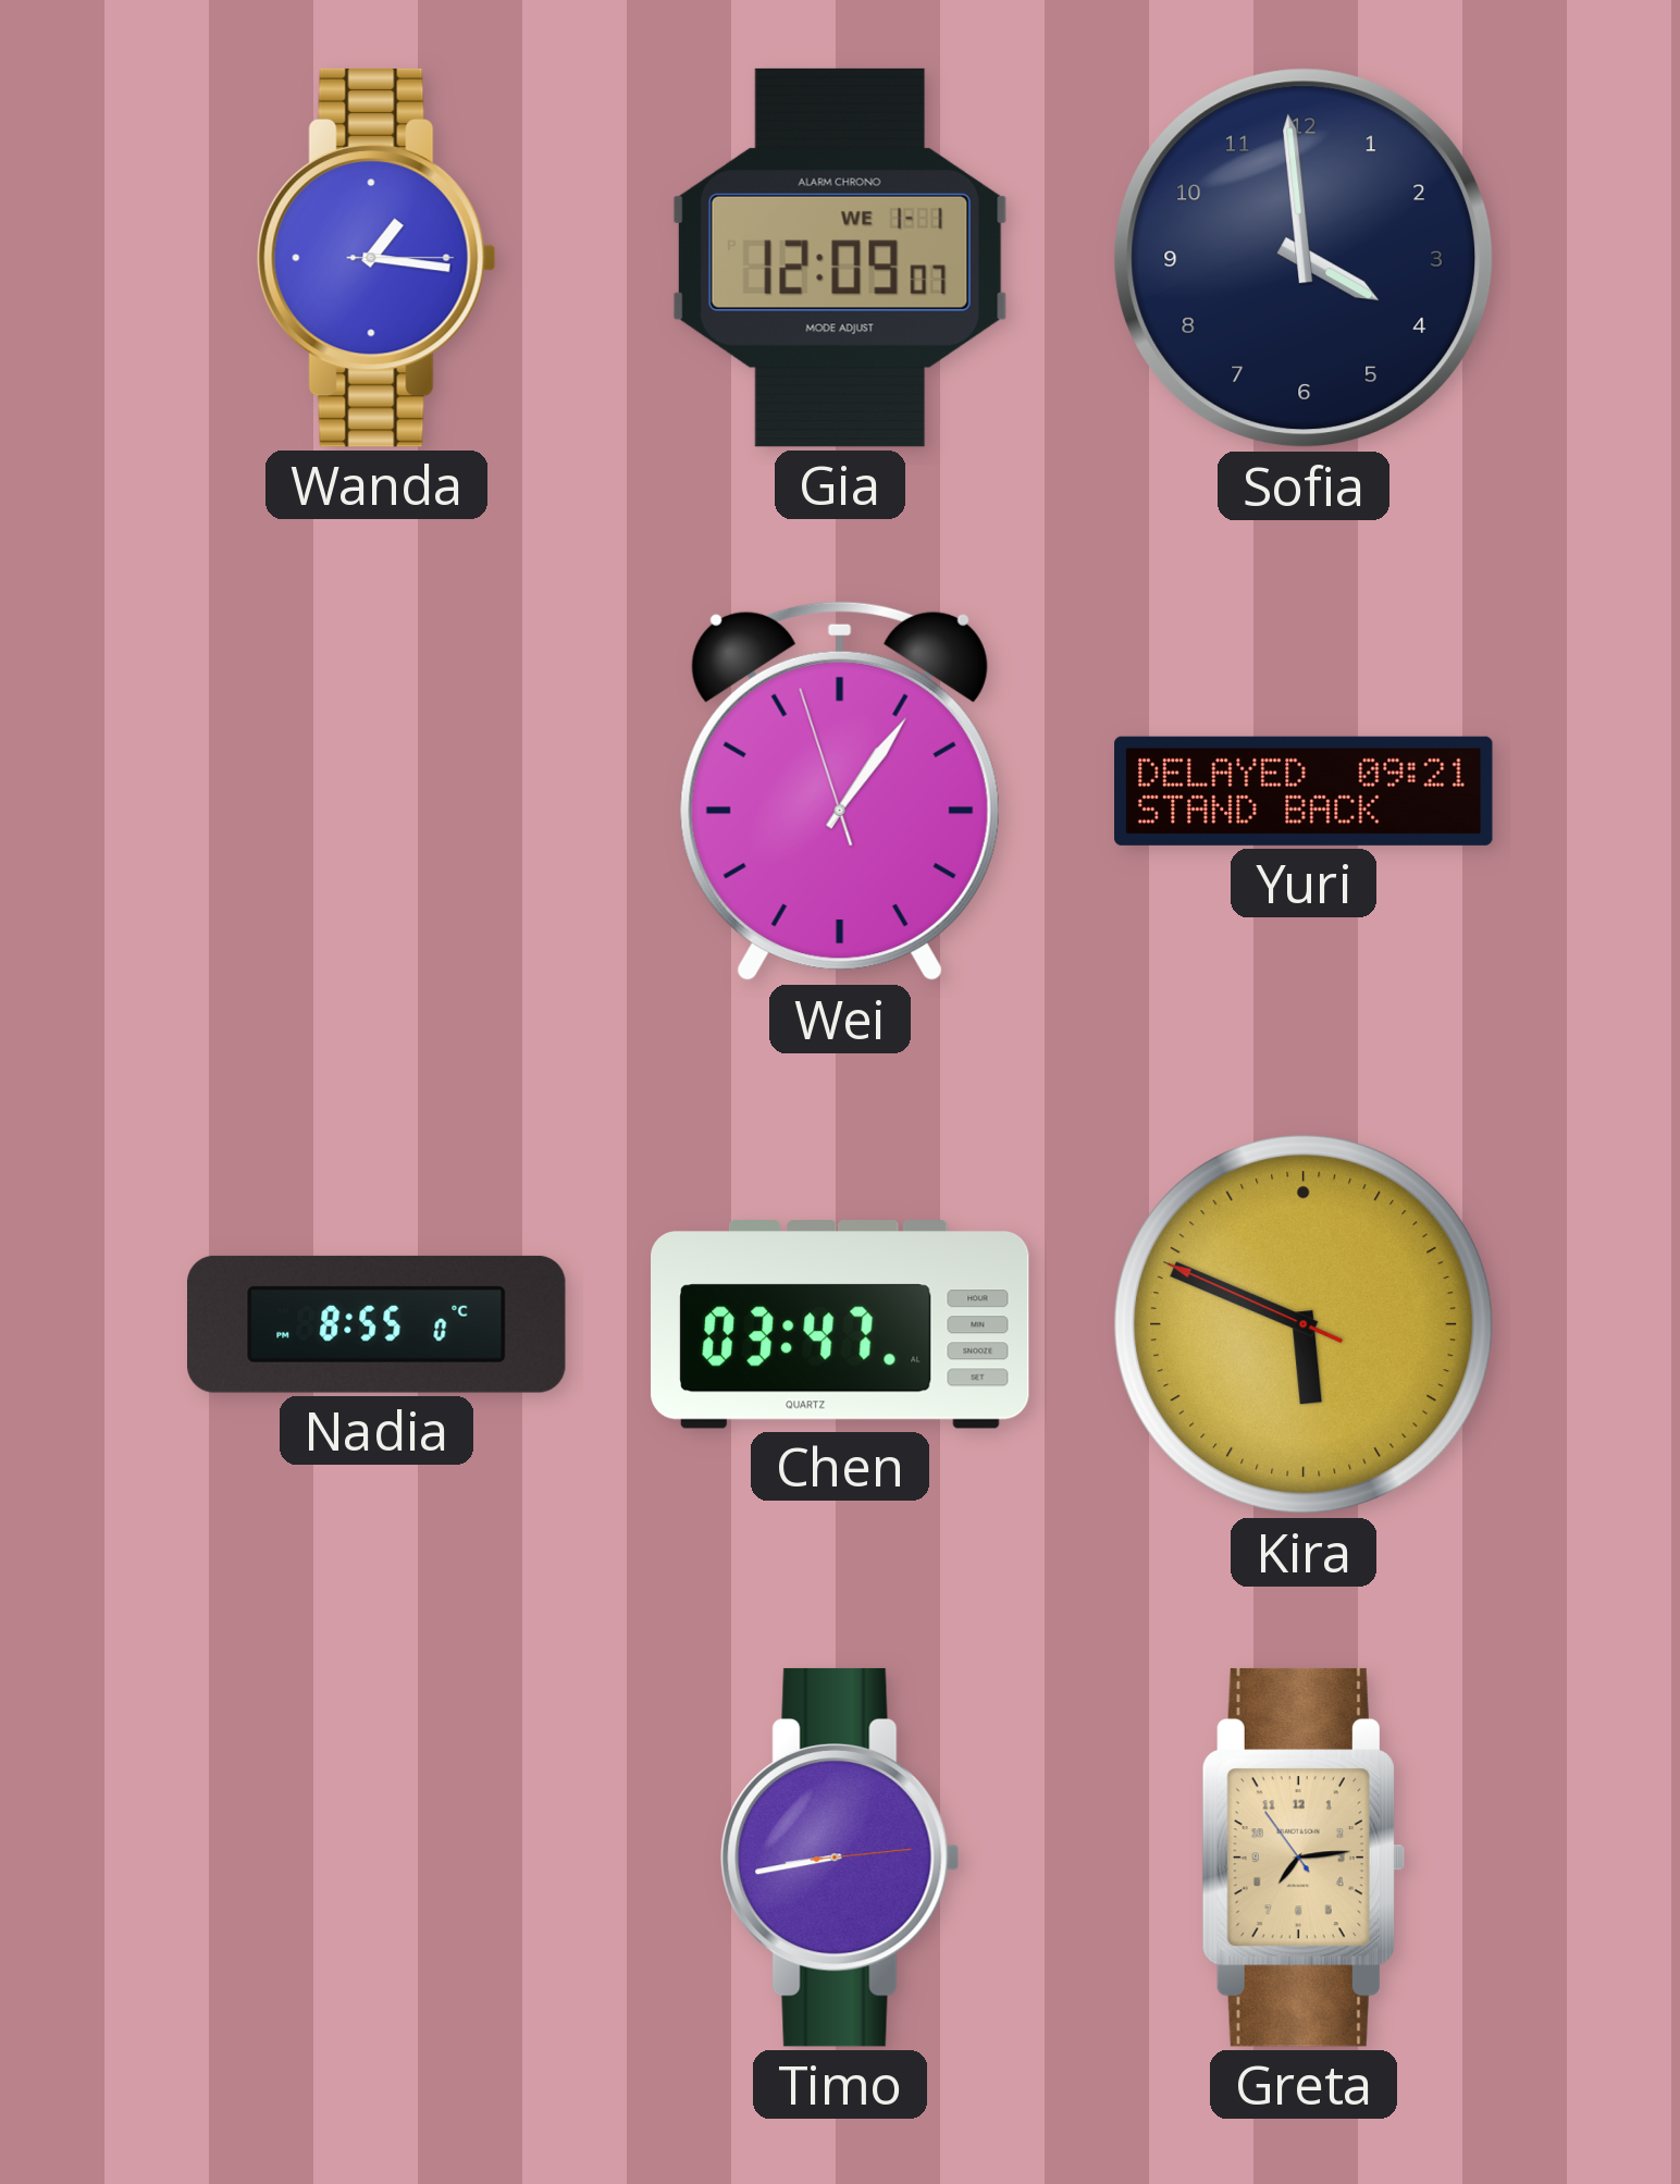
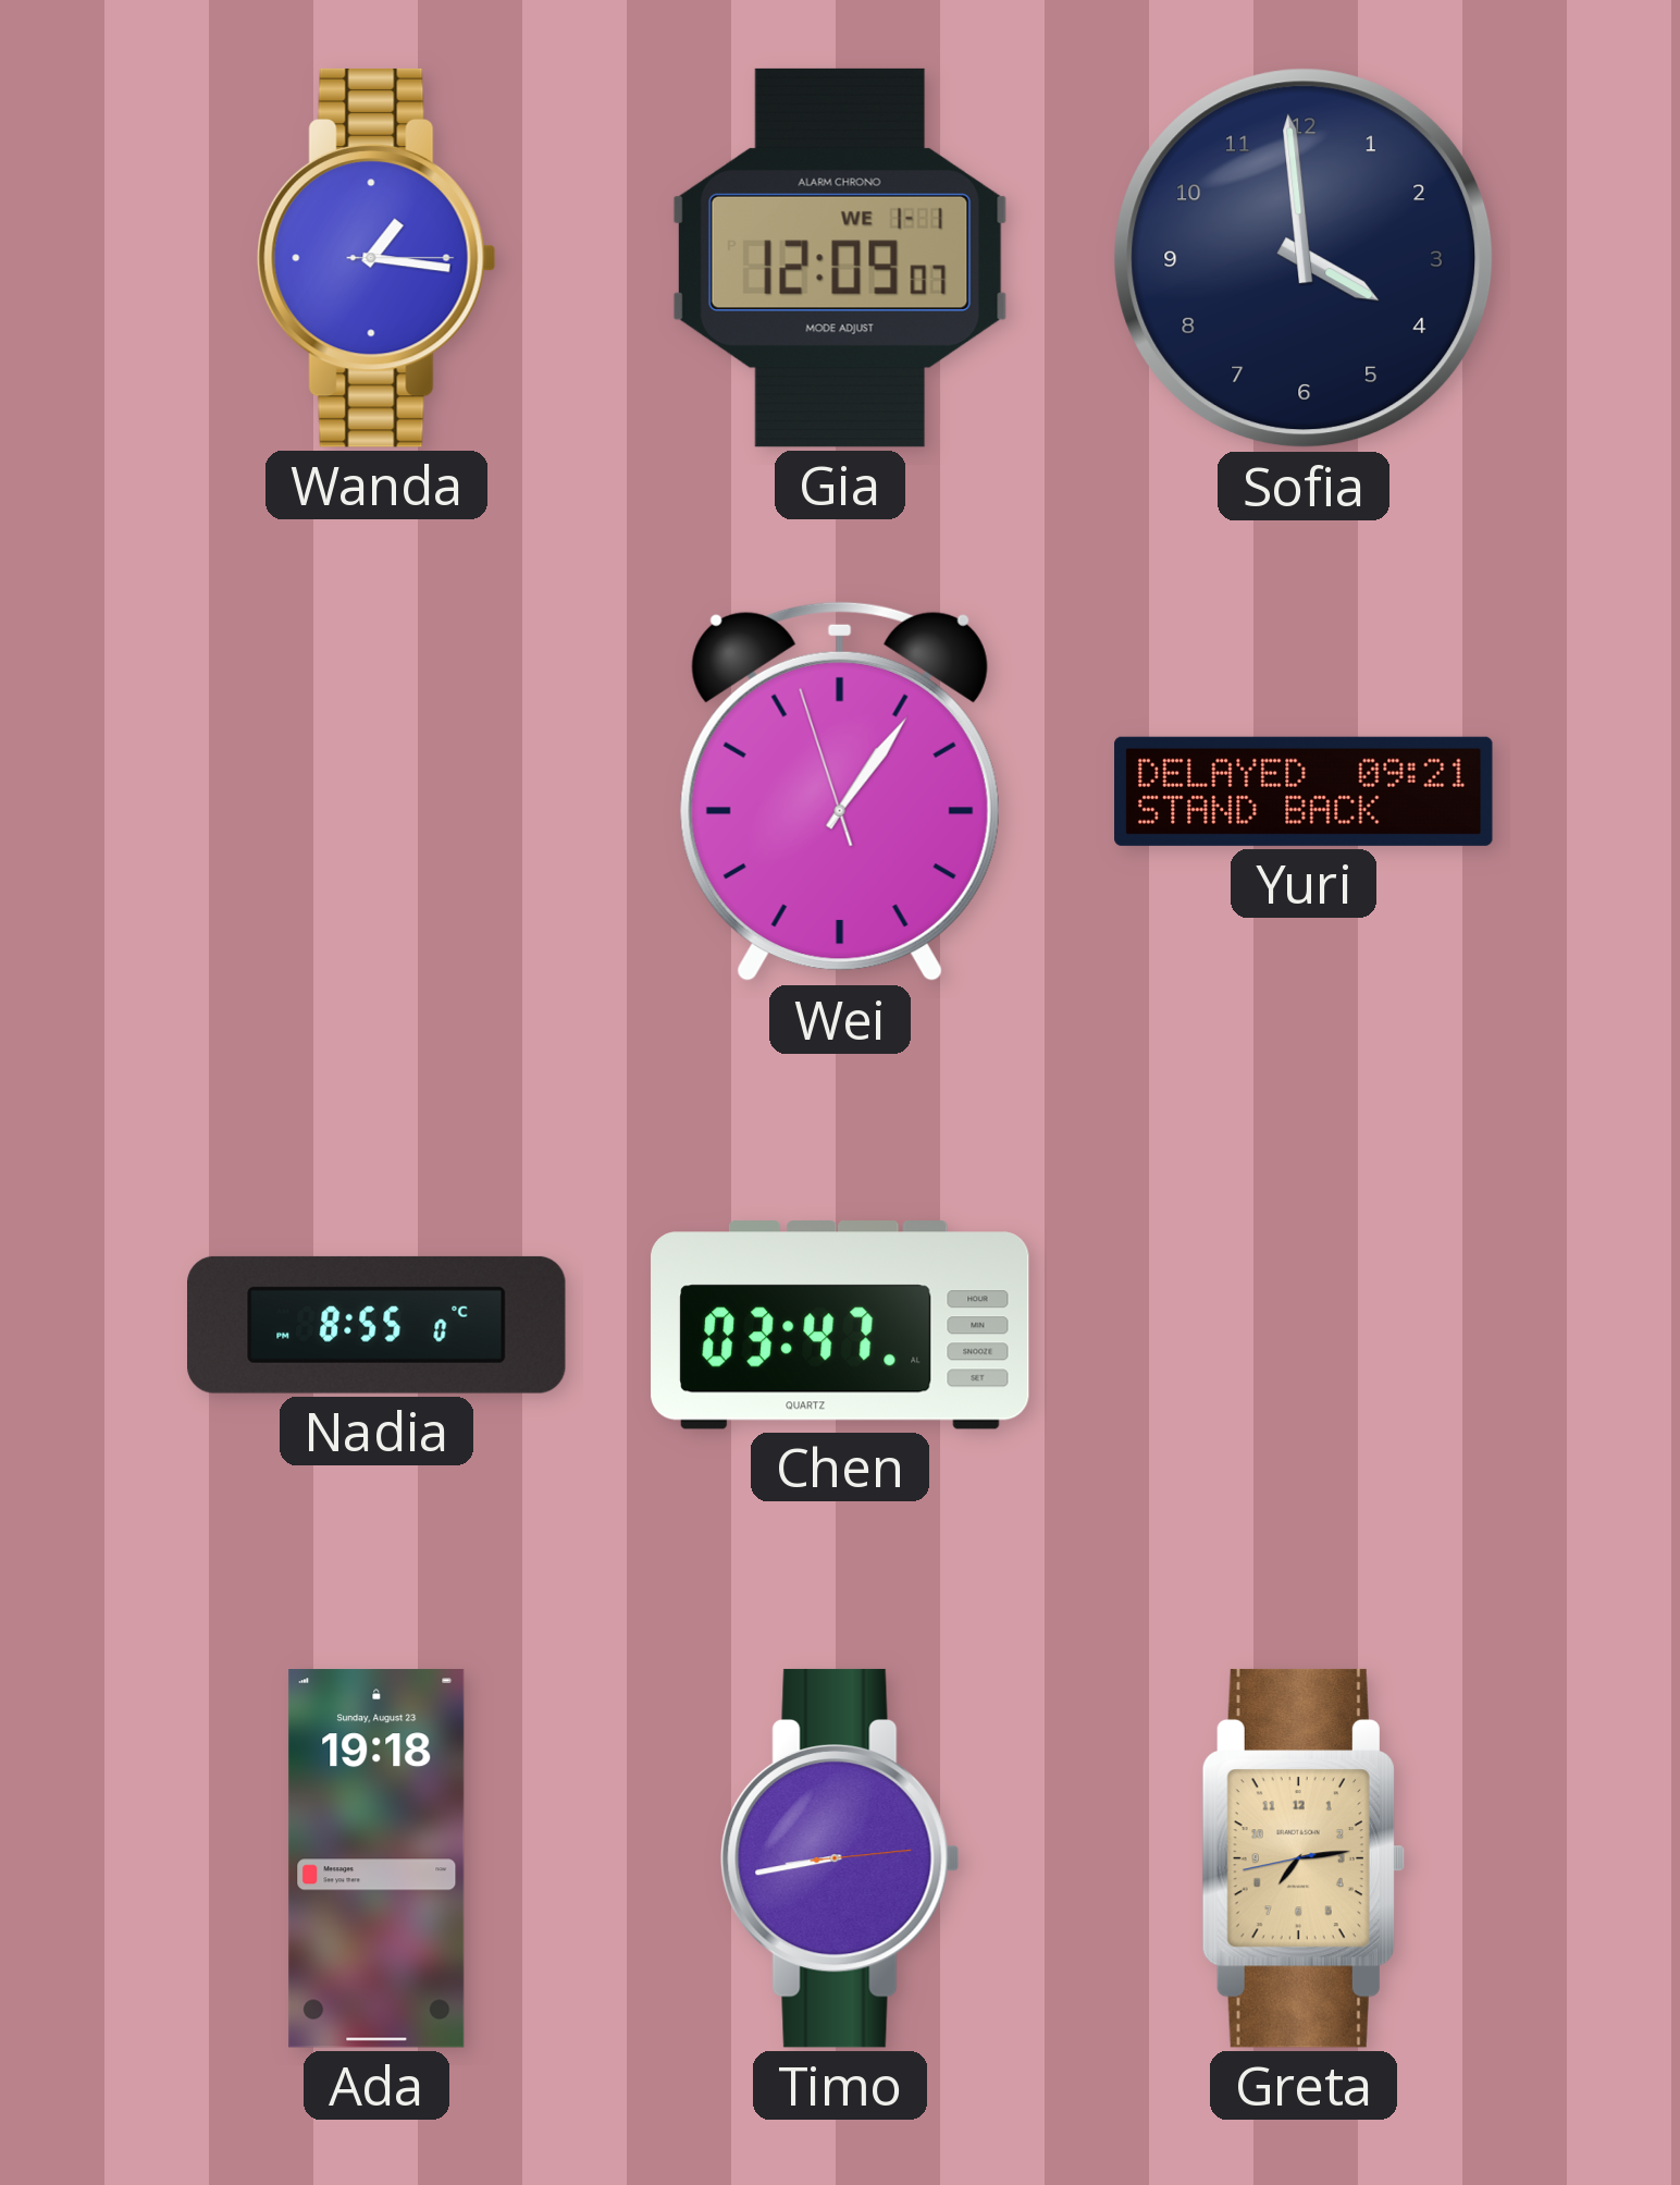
Kira: 5:48 -> none (1304, 1324)
Ada: none -> 19:18 (376, 1858)
Greta: 7:13:54 -> 7:13:43 (1304, 1858)
